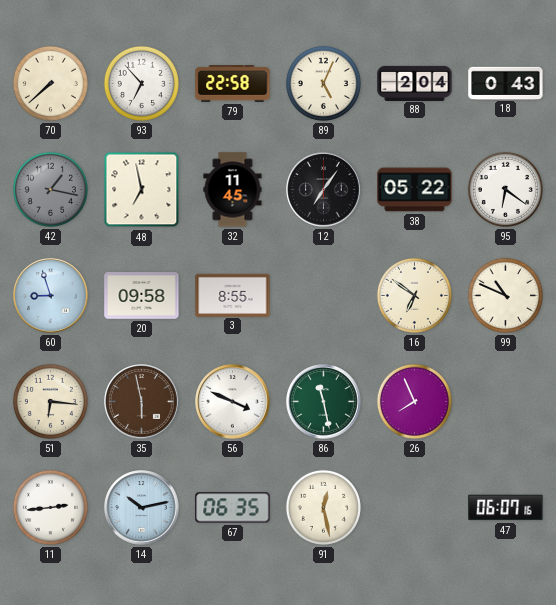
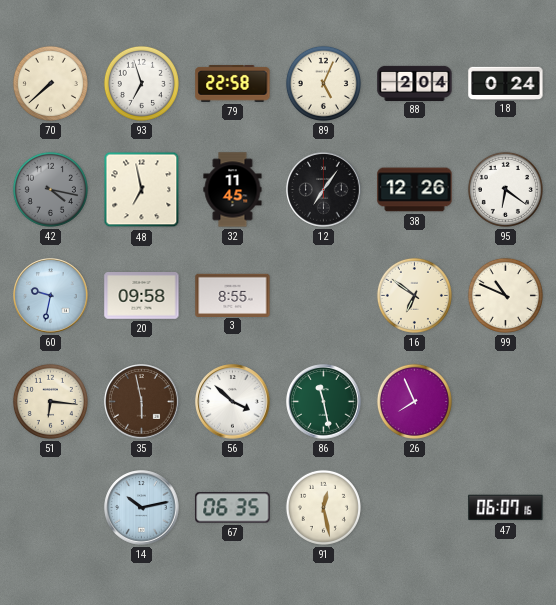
93: 6:53 -> 6:57 (141, 83)
18: 0:43 -> 0:24 (506, 83)
42: 1:17 -> 4:17 (50, 189)
38: 05:22 -> 12:26 (415, 190)
60: 8:57 -> 9:32 (51, 296)
56: 3:49 -> 3:52 (233, 402)
11: 2:44 -> none (50, 507)
